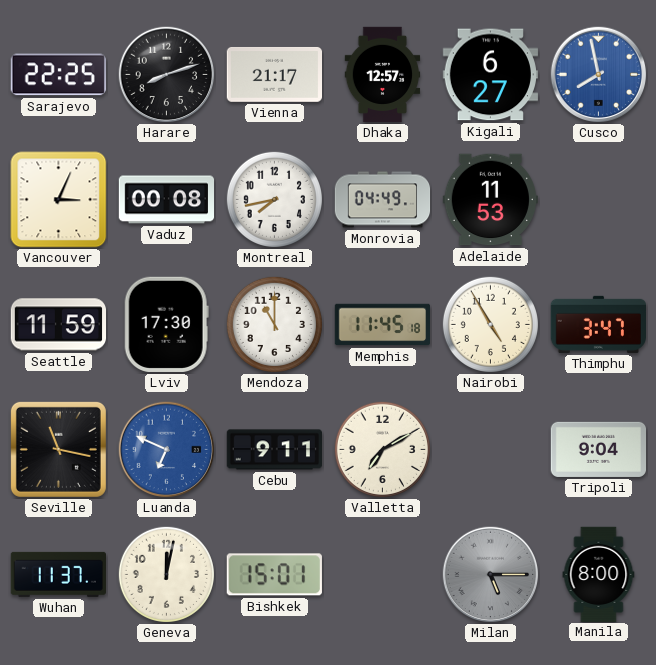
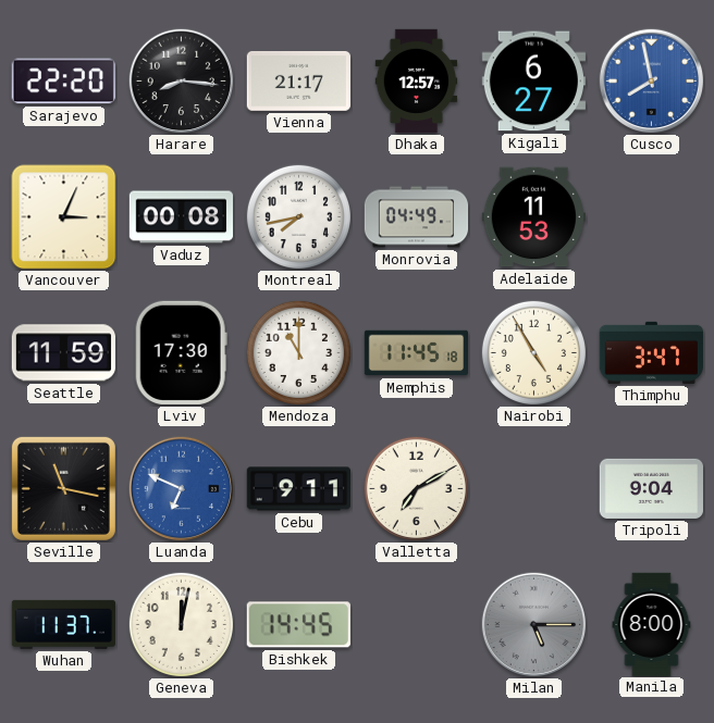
Sarajevo: 22:25 -> 22:20 (63, 82)
Harare: 8:12 -> 8:16 (182, 82)
Bishkek: 15:01 -> 14:45 (298, 625)
